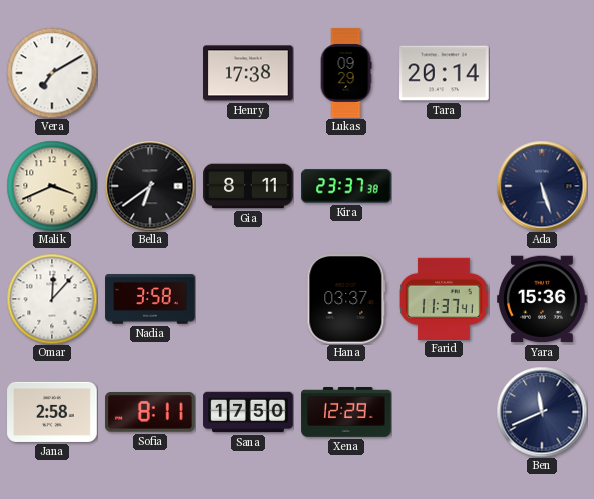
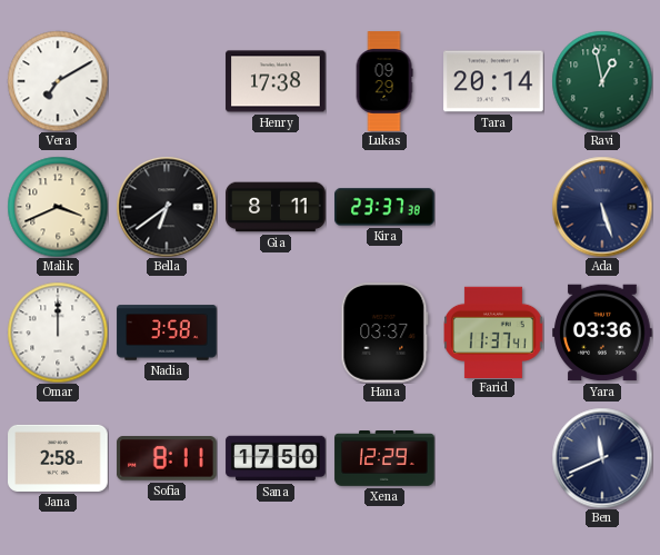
Ravi: none -> 12:58 (602, 81)
Omar: 12:07 -> 12:00 (58, 333)
Yara: 15:36 -> 03:36 (602, 333)
